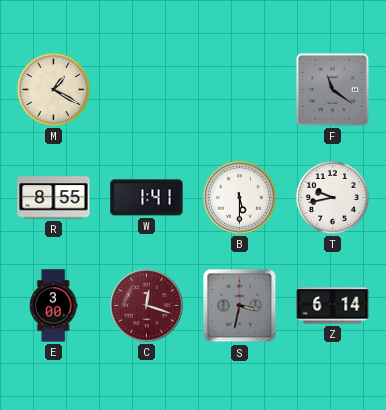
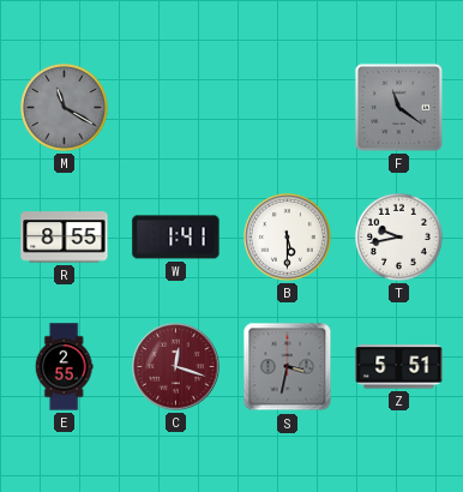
M: 1:20 -> 11:20 (64, 107)
M dial: cream -> grey (64, 107)
E: 3:00 -> 2:55 (64, 367)
Z: 6:14 -> 5:51 (399, 367)
